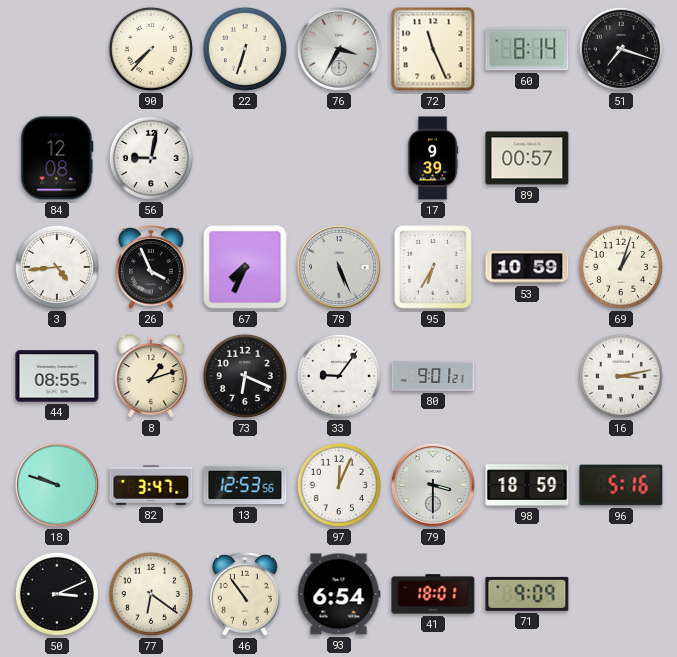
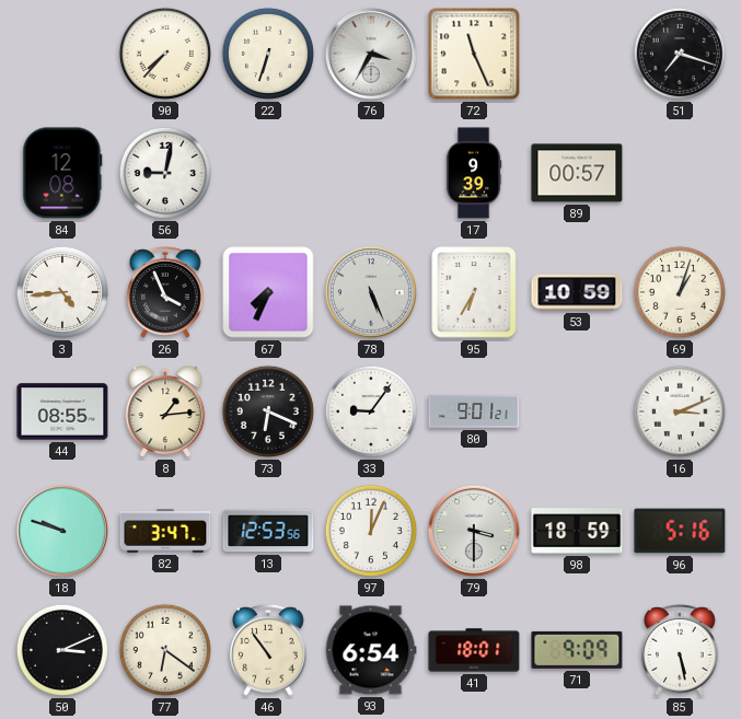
60: 8:14 -> none (527, 49)
8: 1:12 -> 1:14 (165, 411)
16: 3:13 -> 3:11 (680, 411)
85: none -> 5:28 (680, 650)
